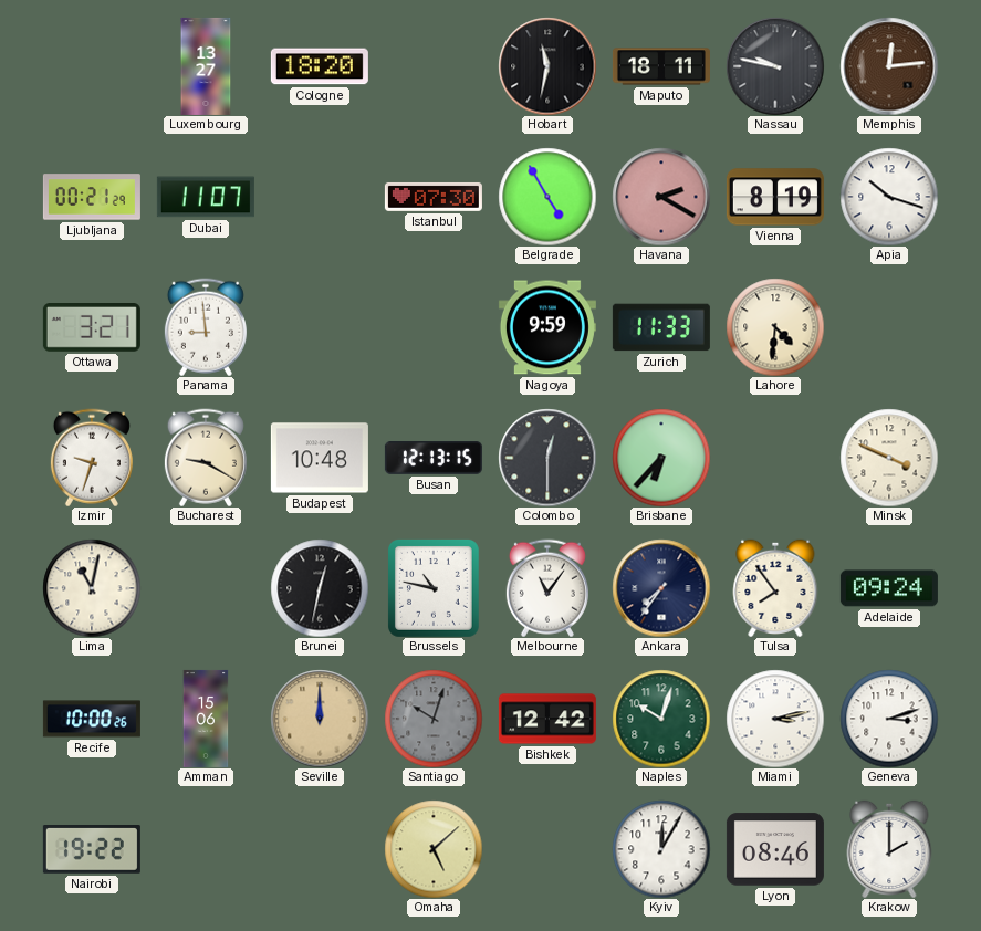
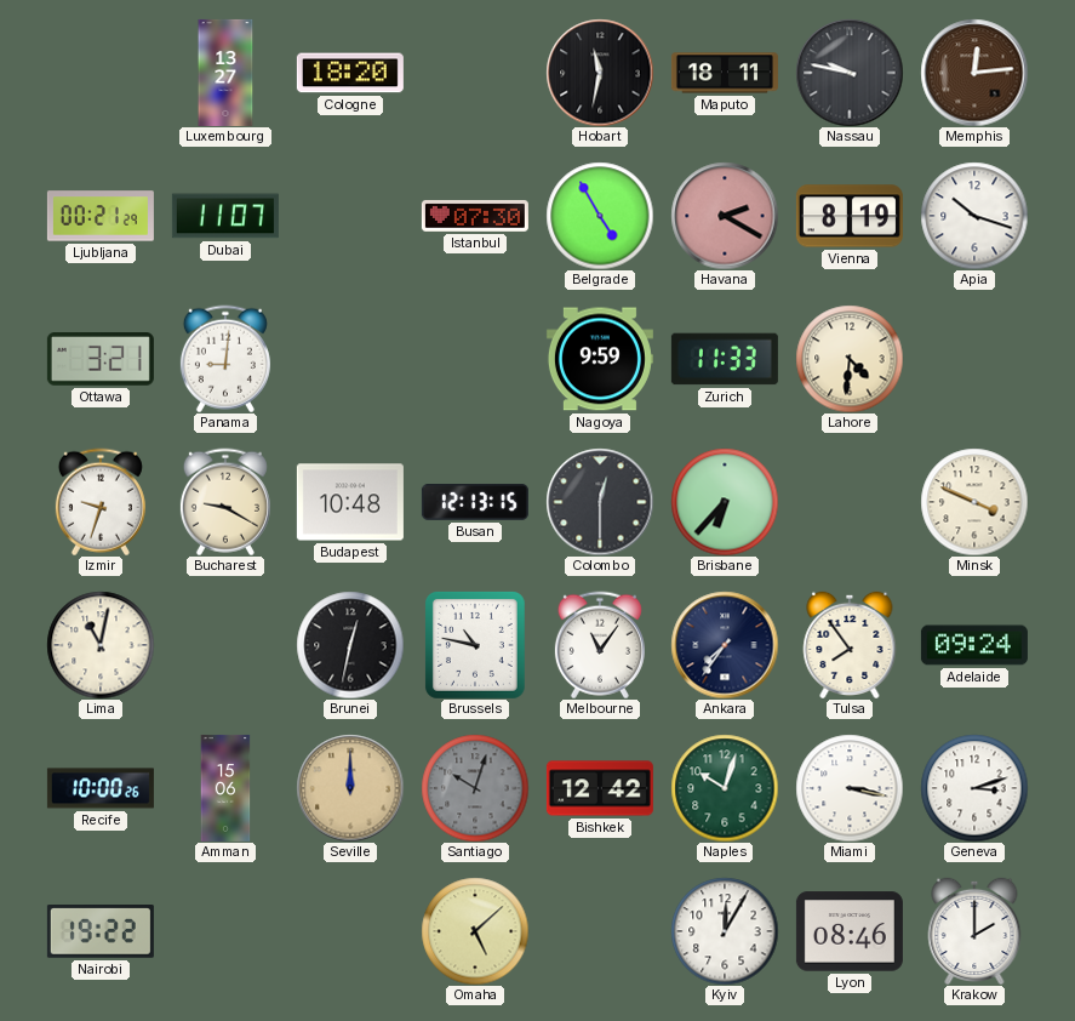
Panama: 8:59 -> 9:01 (225, 359)
Miami: 3:13 -> 3:17 (850, 788)
